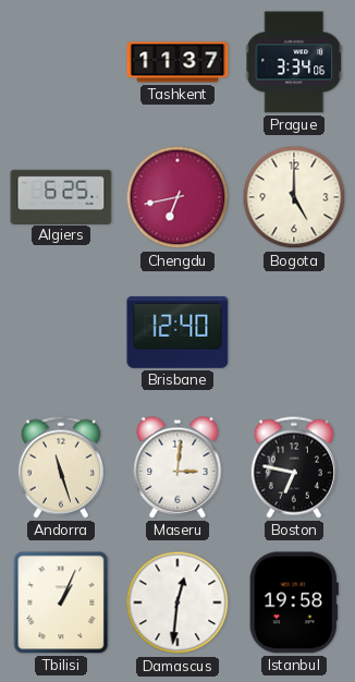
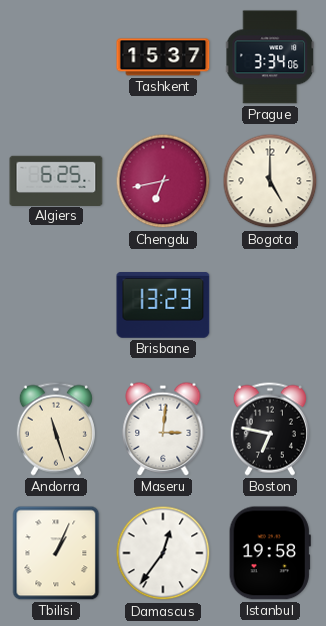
Tashkent: 11:37 -> 15:37 (163, 57)
Brisbane: 12:40 -> 13:23 (163, 306)
Damascus: 12:31 -> 12:36 (163, 553)
